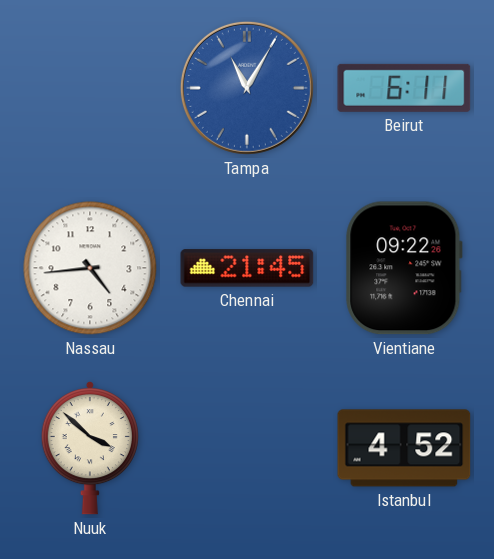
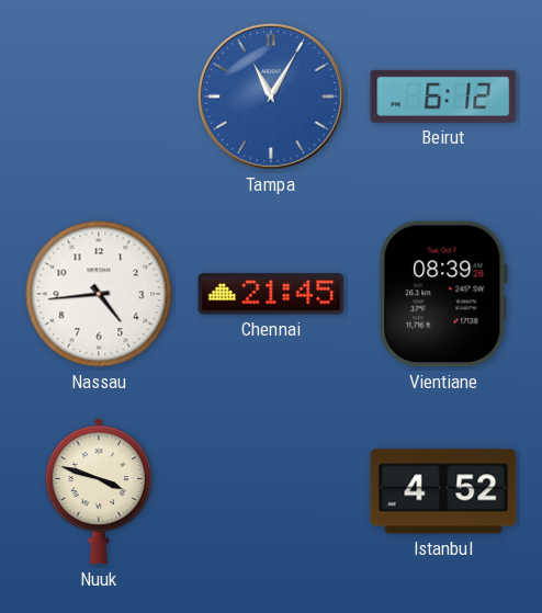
Beirut: 6:11 -> 6:12 (443, 97)
Vientiane: 09:22 -> 08:39 (443, 294)
Nuuk: 3:52 -> 3:48 (99, 491)
